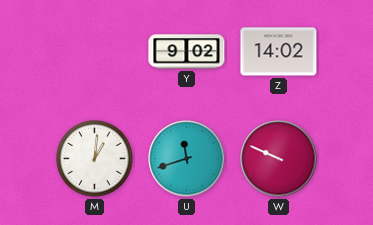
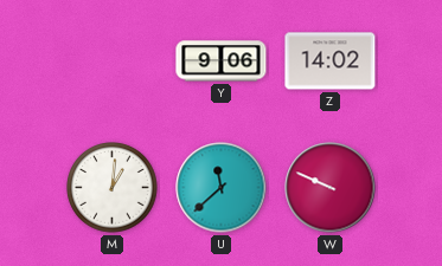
Y: 9:02 -> 9:06 (222, 61)
U: 11:42 -> 11:38 (222, 188)
